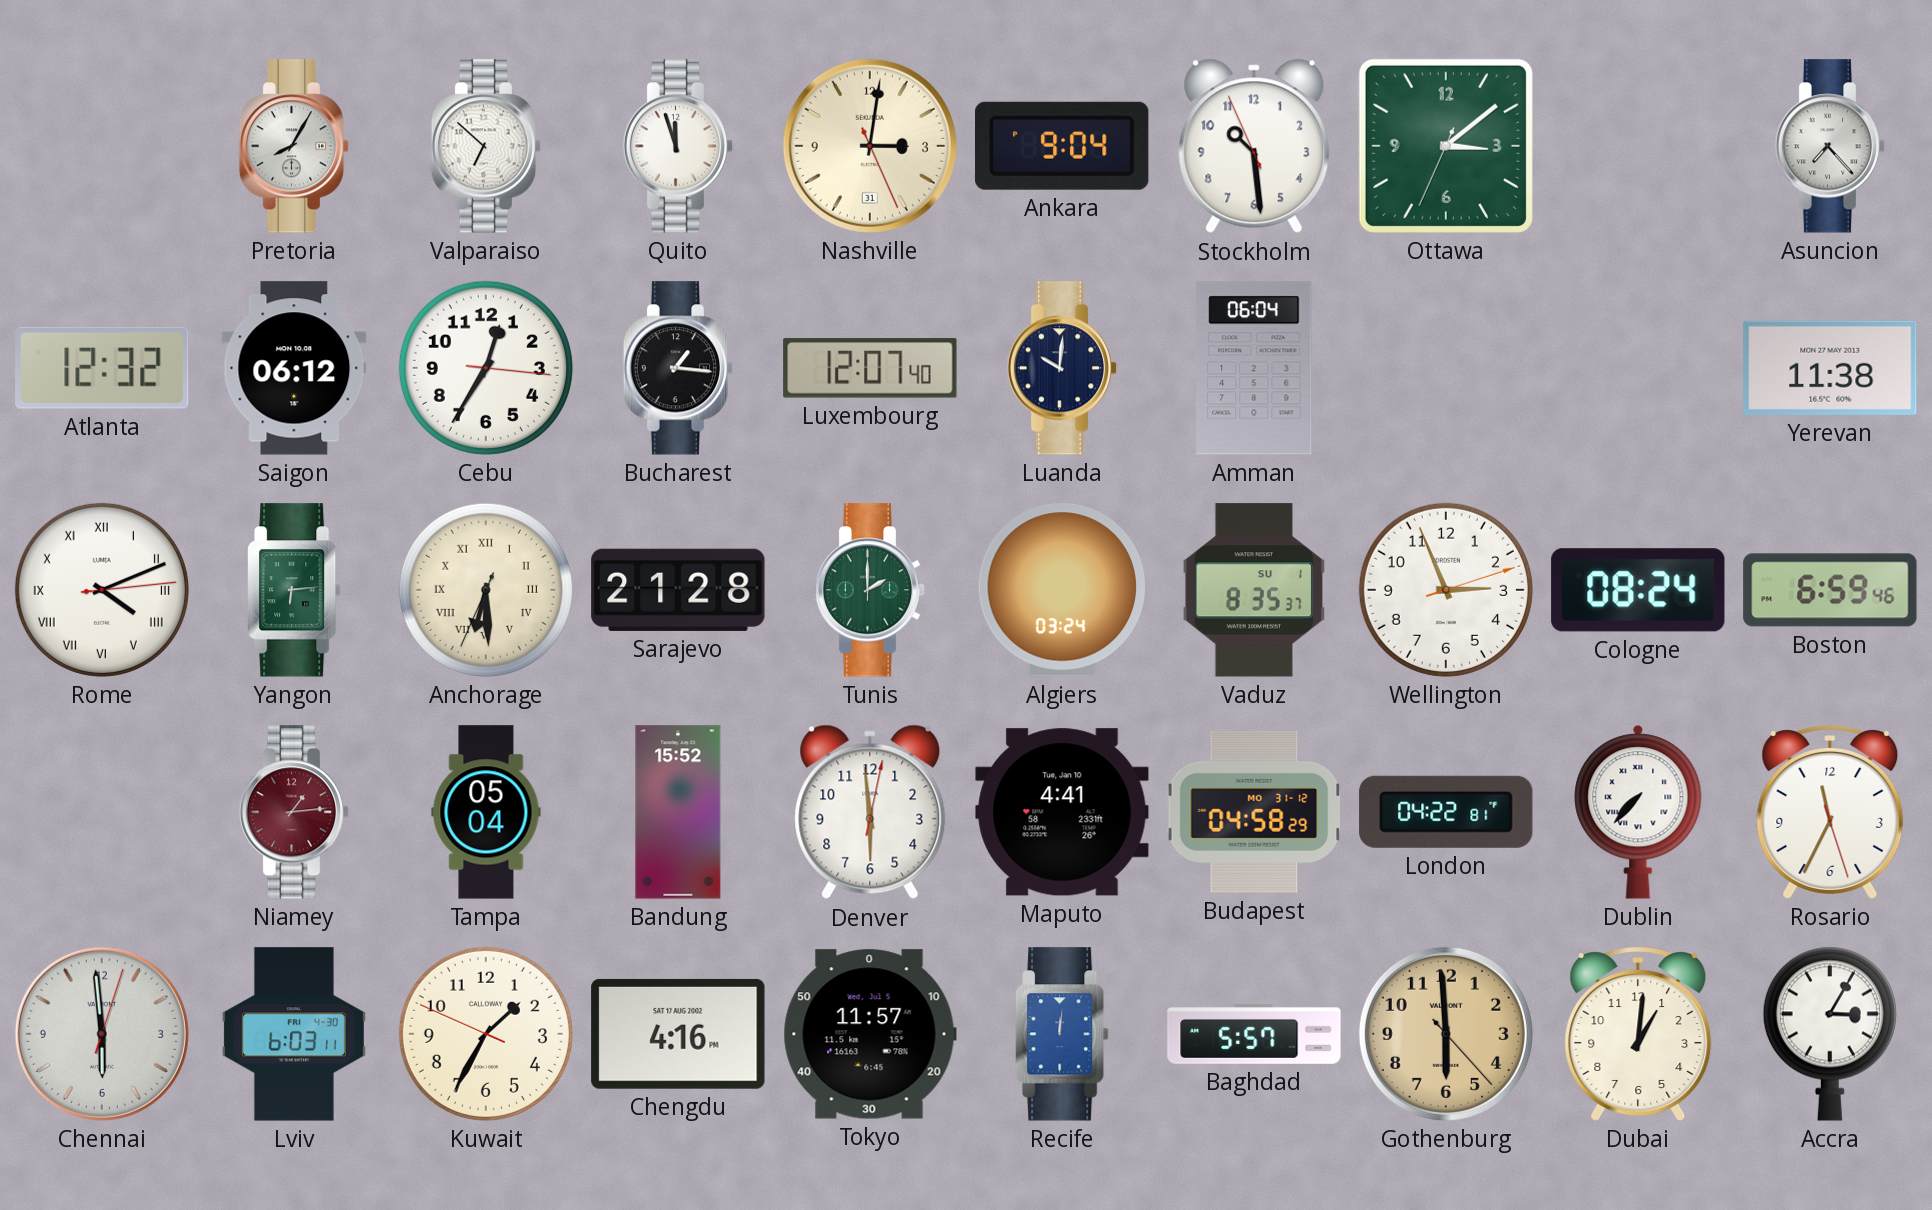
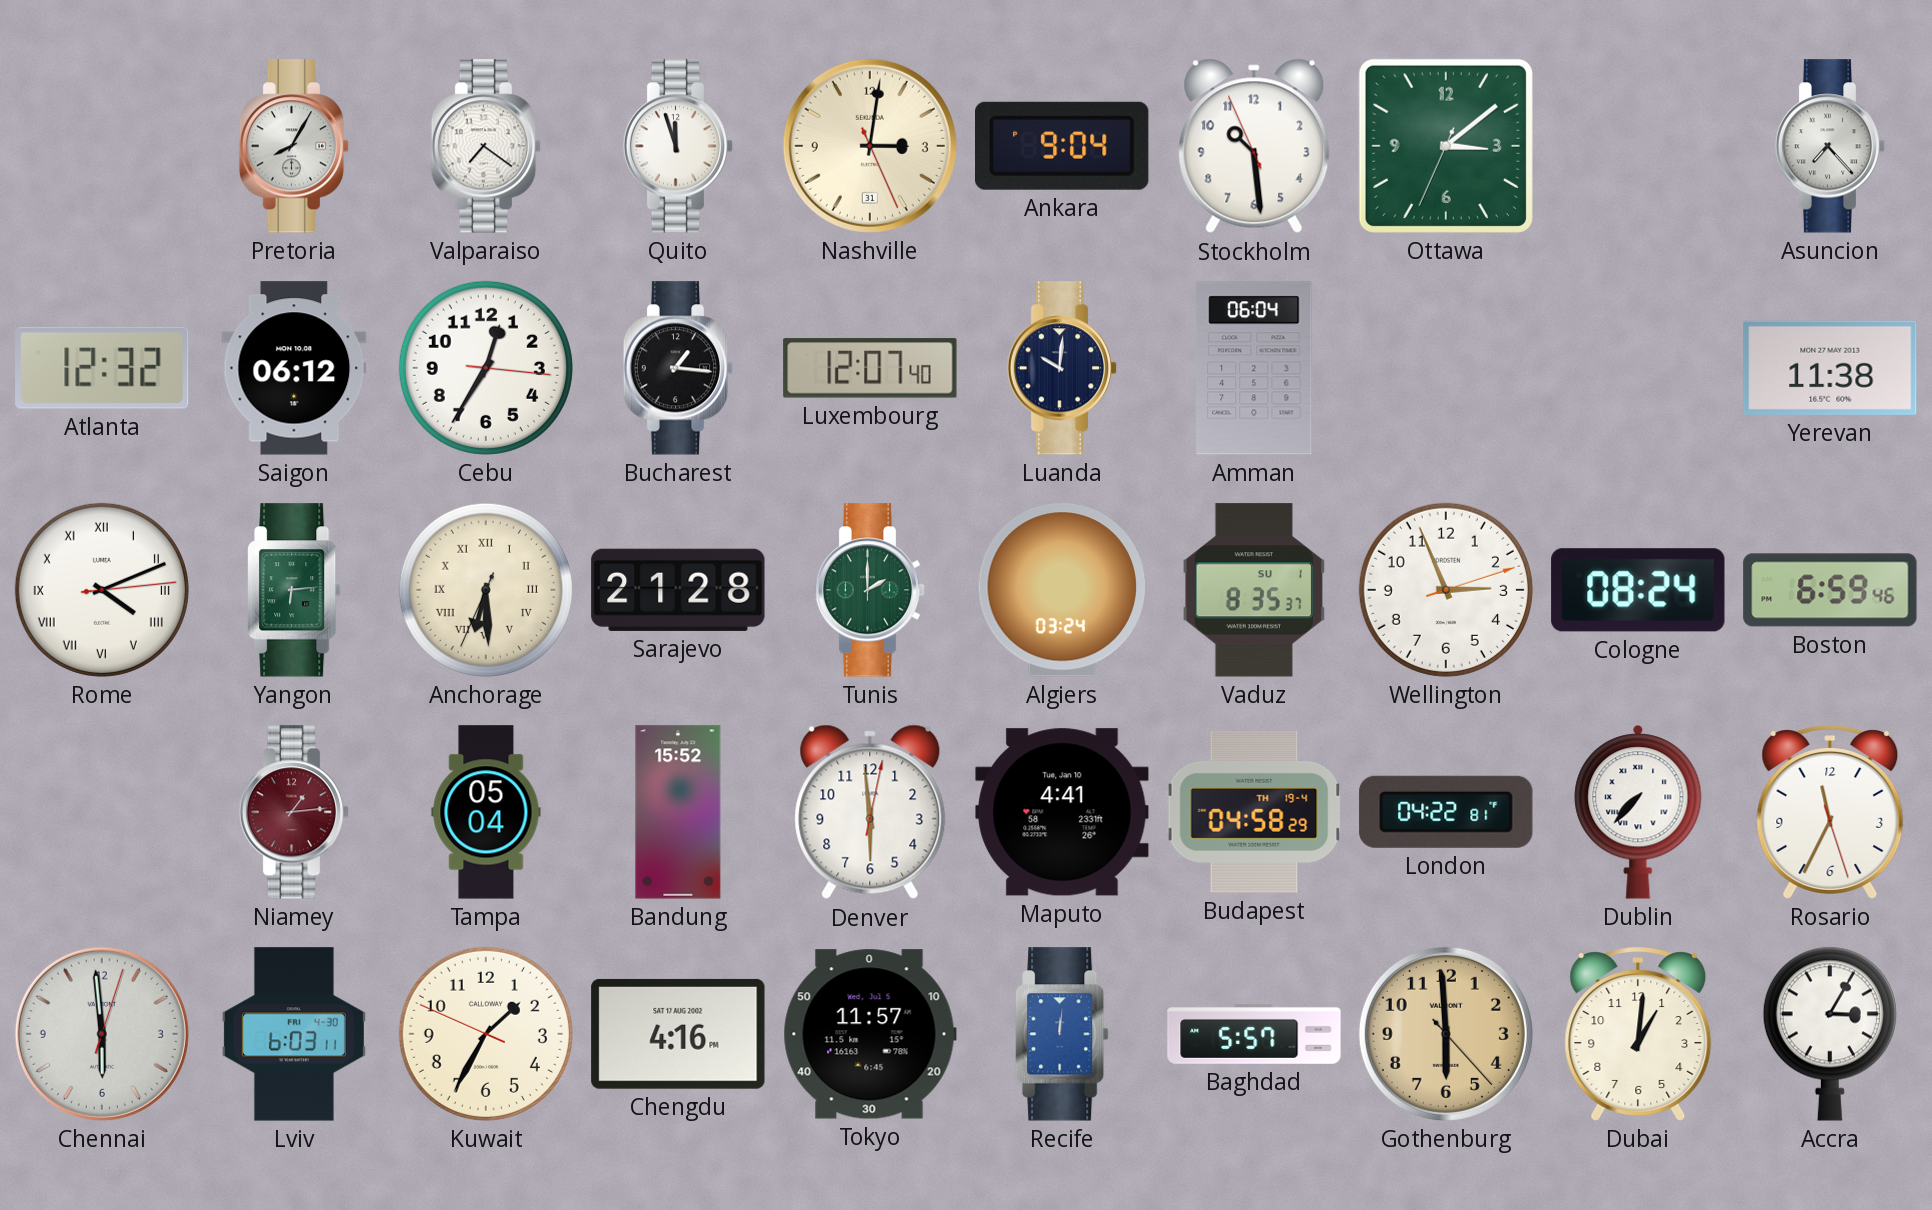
Valparaiso: 6:52 -> 7:21 (486, 146)
Budapest date: MO 31-12 -> TH 19-4 (1254, 812)
